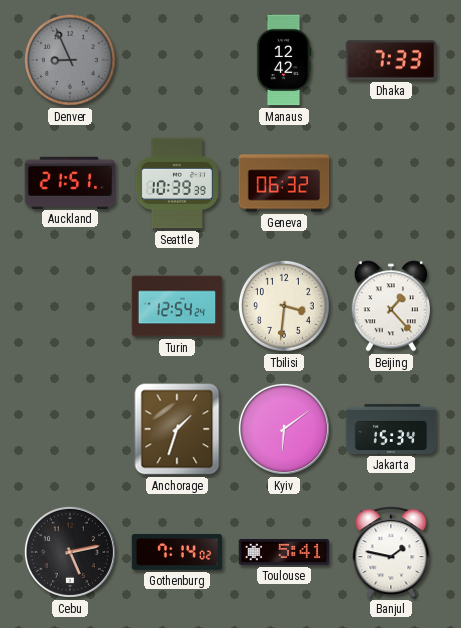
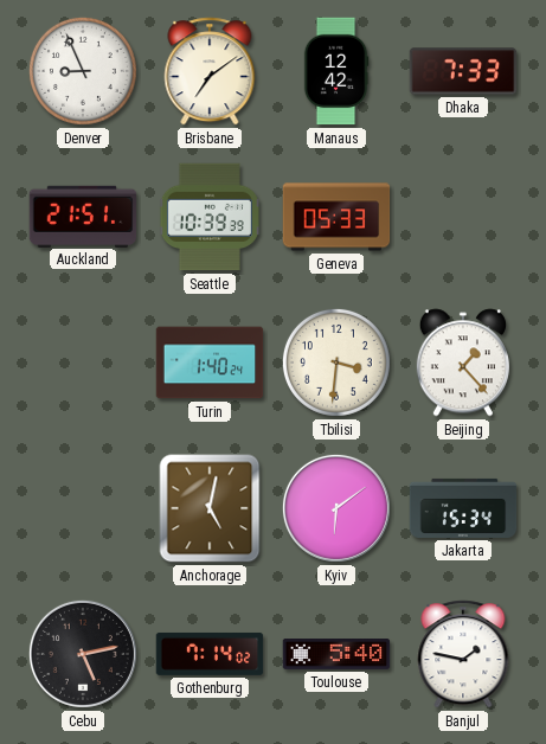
Denver dial: grey -> white (83, 71)
Brisbane: none -> 7:09 (210, 71)
Geneva: 06:32 -> 05:33 (336, 217)
Turin: 12:54 -> 1:40 (210, 363)
Anchorage: 1:33 -> 5:02 (210, 508)
Toulouse: 5:41 -> 5:40 (336, 655)
